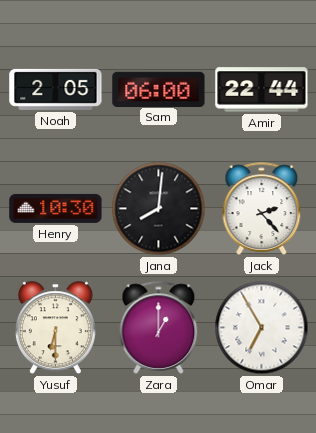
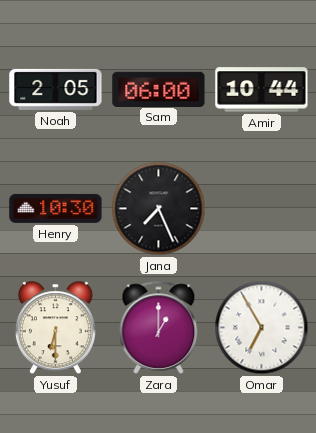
Amir: 22:44 -> 10:44 (262, 90)
Jana: 8:01 -> 7:26 (159, 209)
Jack: 2:23 -> none (262, 208)
